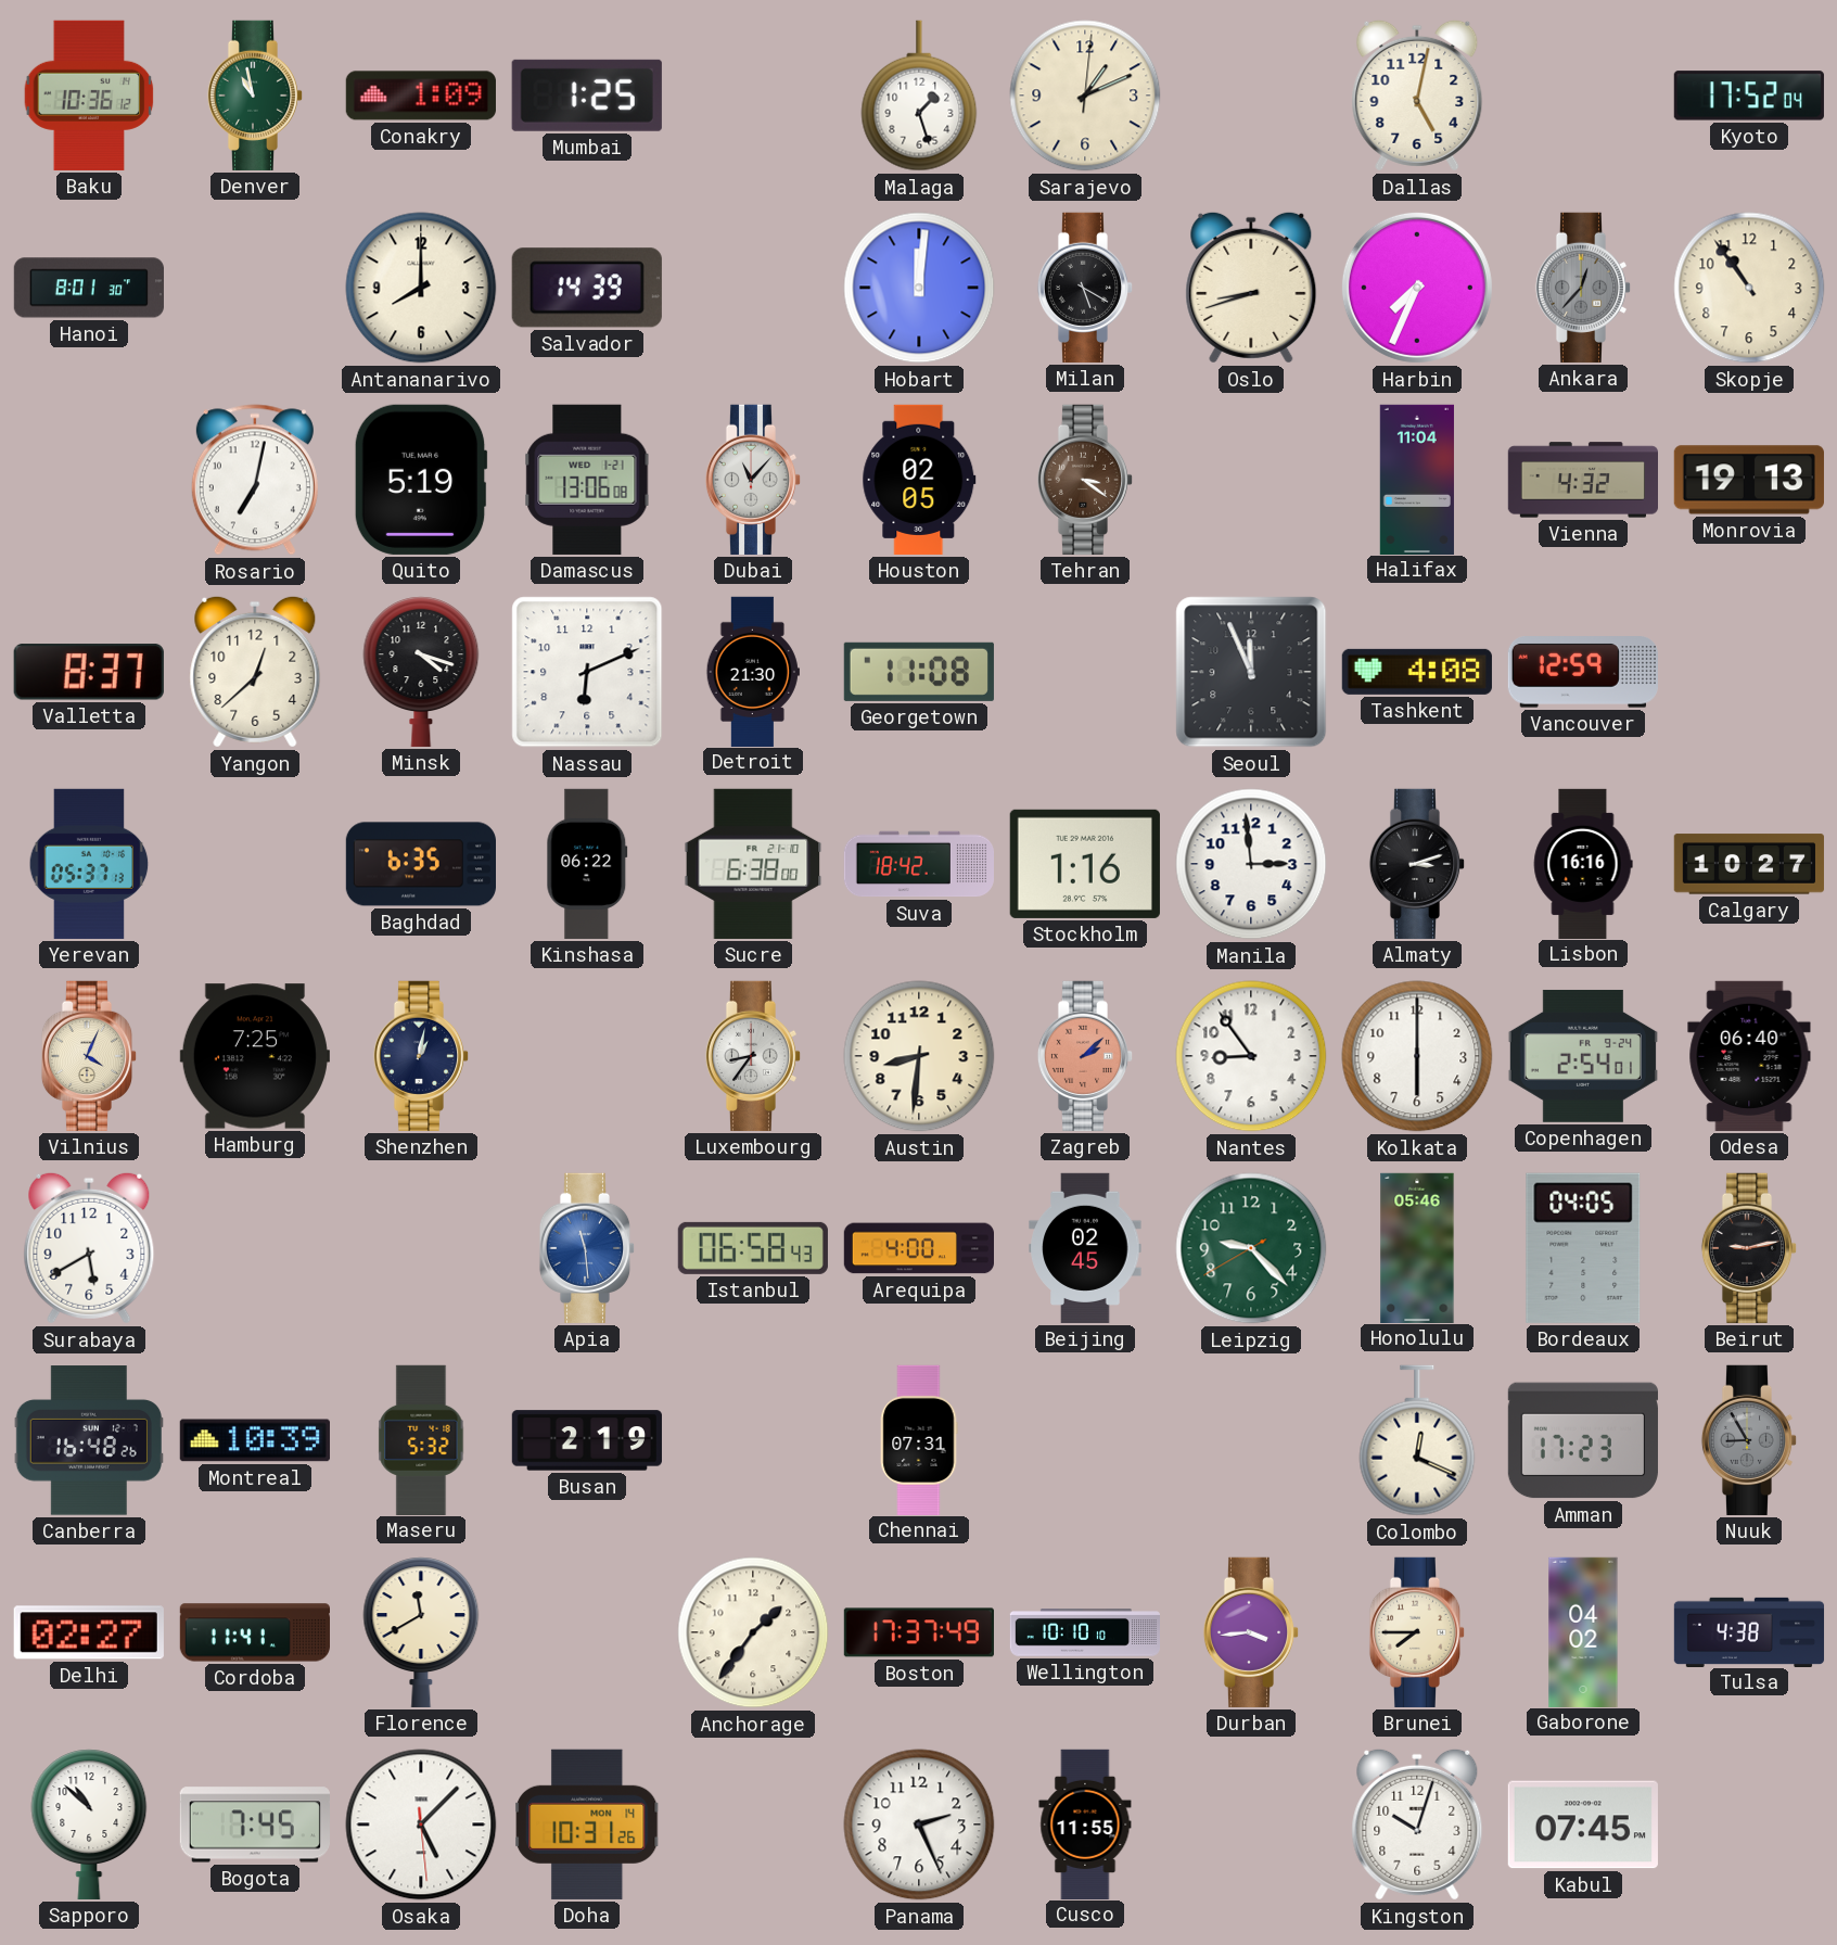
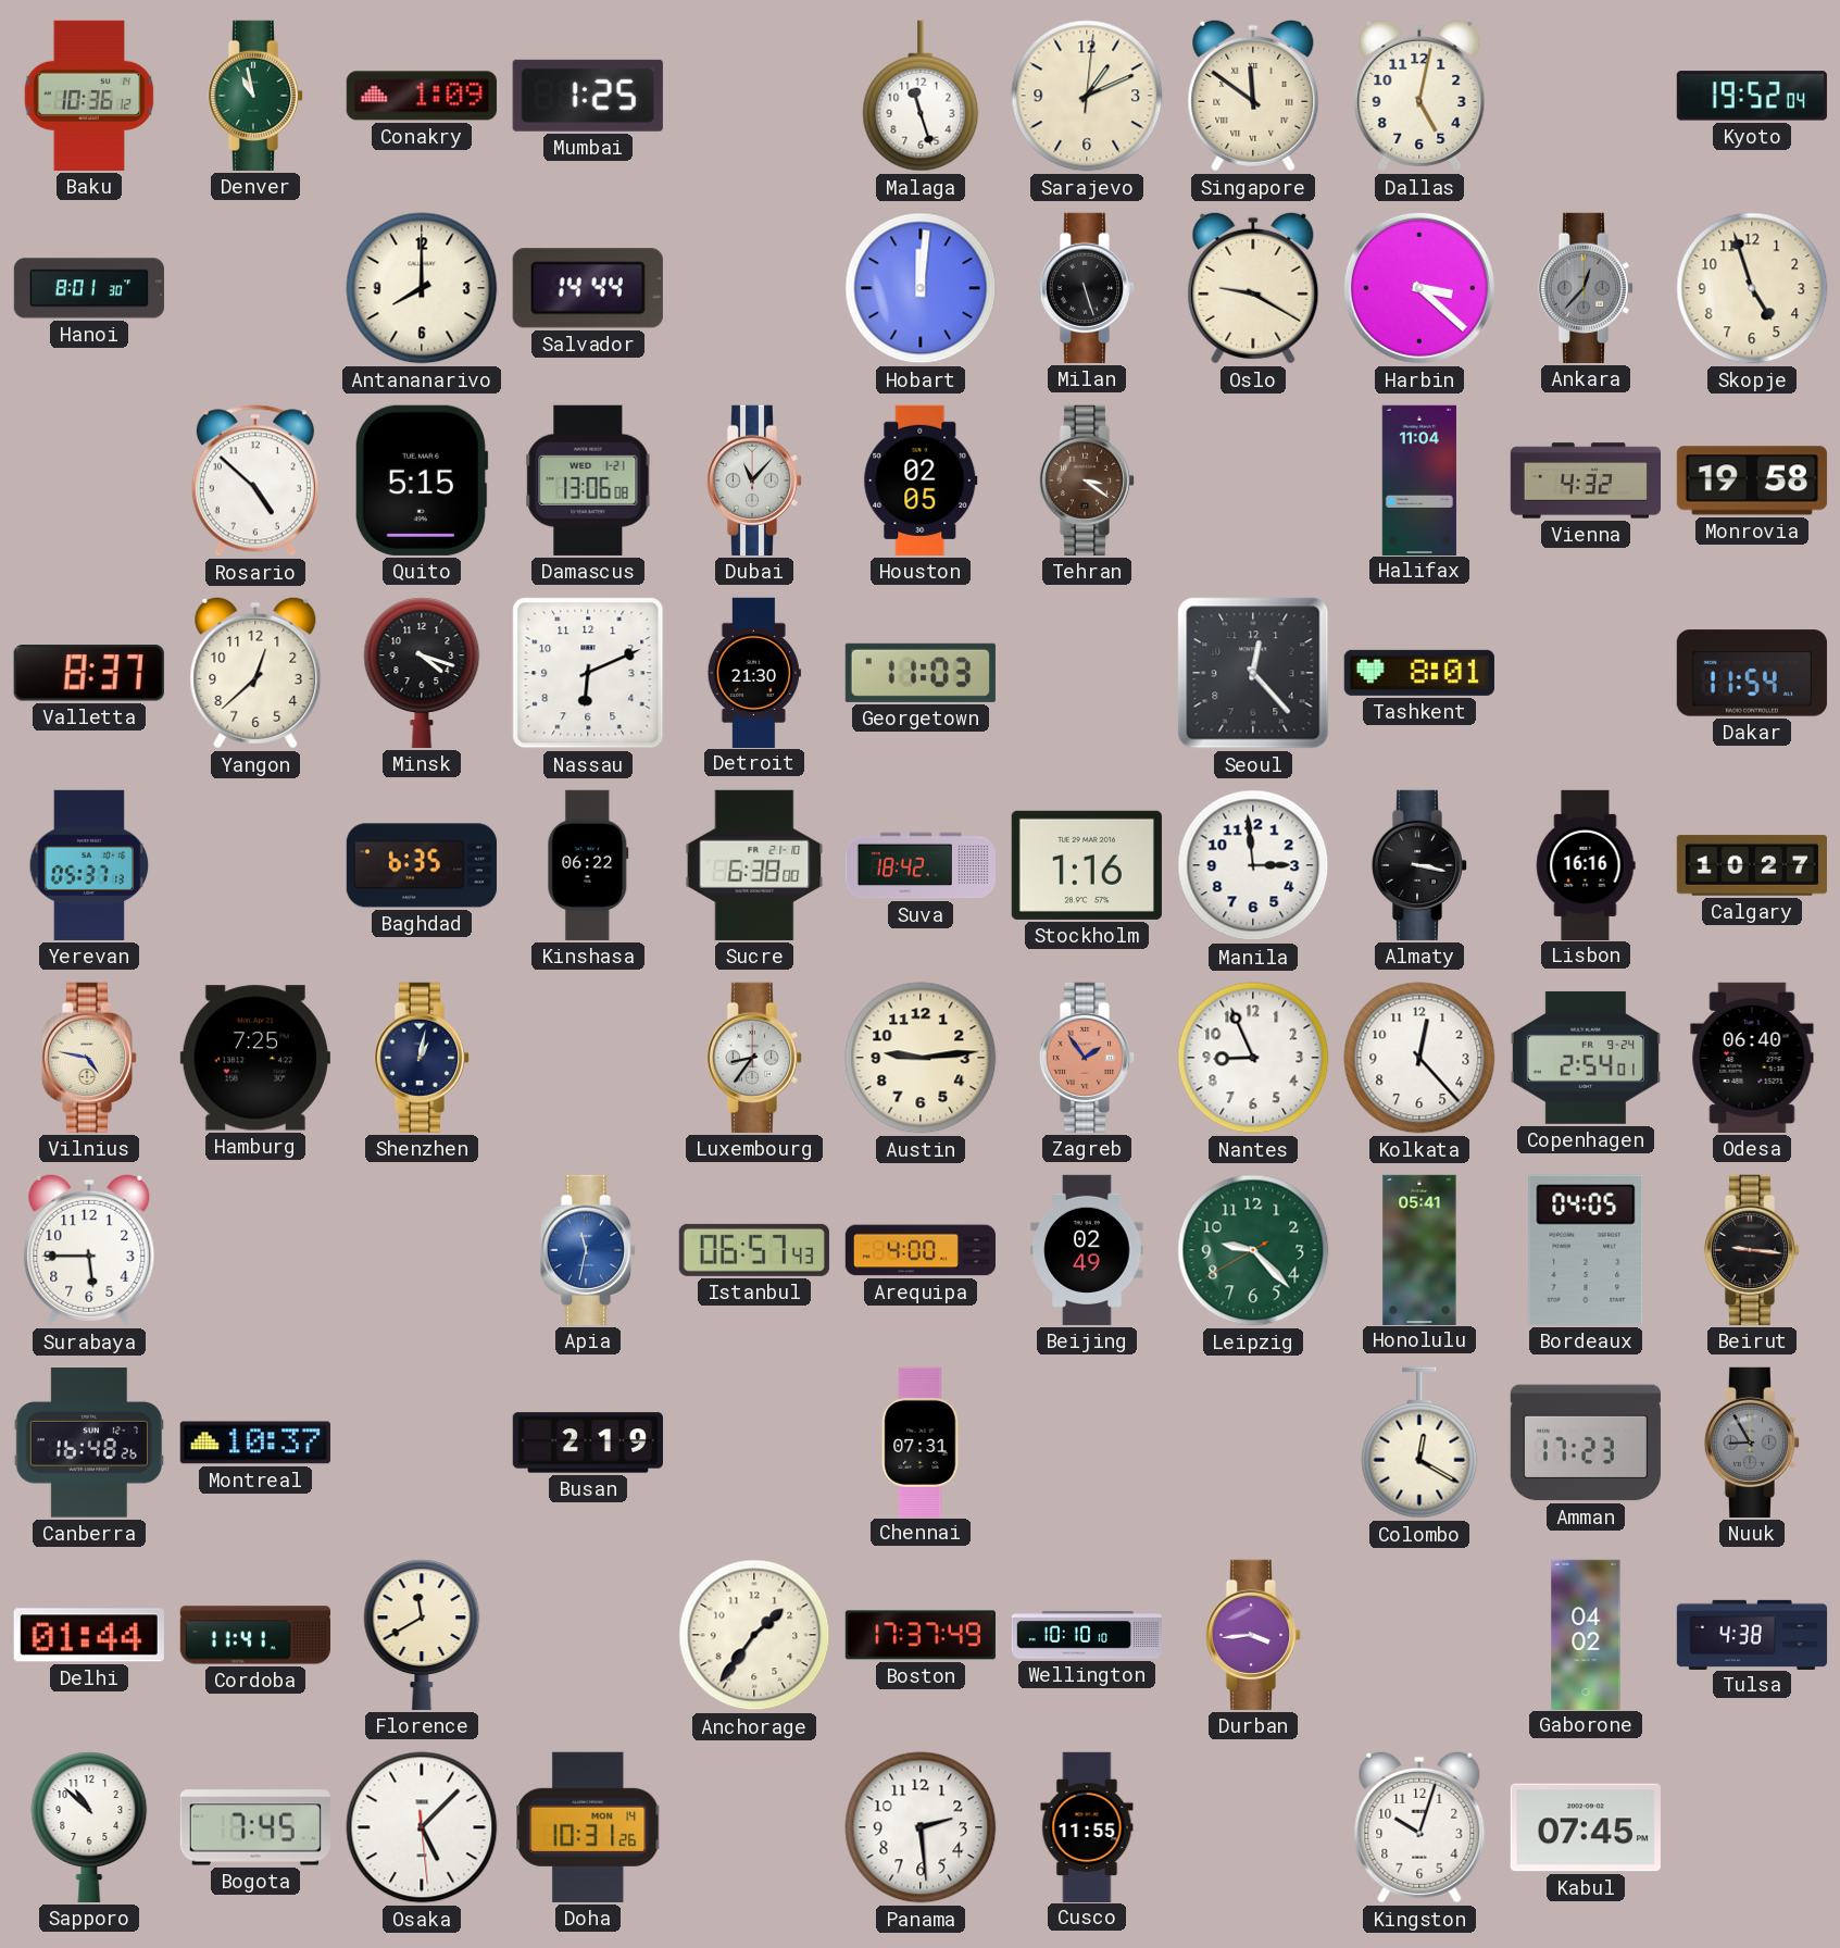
Malaga: 1:27 -> 11:27 (921, 96)
Singapore: none -> 11:51 (1253, 96)
Kyoto: 17:52 -> 19:52 (1752, 96)
Salvador: 14:39 -> 14:44 (588, 288)
Milan: 5:20 -> 5:27 (1087, 288)
Oslo: 8:42 -> 9:20 (1253, 288)
Harbin: 7:34 -> 3:22 (1419, 288)
Skopje: 10:54 -> 4:57 (1752, 288)
Rosario: 7:02 -> 4:52 (255, 480)
Quito: 5:19 -> 5:15 (422, 480)
Monrovia: 19:13 -> 19:58 (1752, 480)
Georgetown: 11:08 -> 11:03 (921, 673)
Seoul: 11:56 -> 12:23 (1253, 673)
Tashkent: 4:08 -> 8:01 (1419, 673)
Vancouver: 12:59 -> none (1583, 672)
Dakar: none -> 11:54 (1752, 673)
Almaty: 3:12 -> 3:17 (1419, 865)
Vilnius: 4:04 -> 4:47 (89, 1058)
Austin: 8:31 -> 9:14 (921, 1058)
Zagreb: 2:08 -> 1:54 (1087, 1058)
Nantes: 8:54 -> 8:56 (1253, 1058)
Kolkata: 6:00 -> 12:23 (1419, 1058)
Surabaya: 5:40 -> 5:45 (89, 1250)
Apia: 11:29 -> 11:32 (588, 1250)
Istanbul: 06:58 -> 06:57 (754, 1250)
Beijing: 02:45 -> 02:49 (1087, 1250)
Honolulu: 05:46 -> 05:41 (1419, 1249)
Beirut: 9:13 -> 9:16 (1752, 1250)
Montreal: 10:39 -> 10:37 (255, 1443)
Maseru: 5:32 -> none (421, 1439)
Colombo: 12:19 -> 12:20 (1419, 1443)
Delhi: 02:27 -> 01:44 (89, 1635)
Brunei: 7:45 -> none (1417, 1632)
Panama: 2:26 -> 2:29 (921, 1827)
